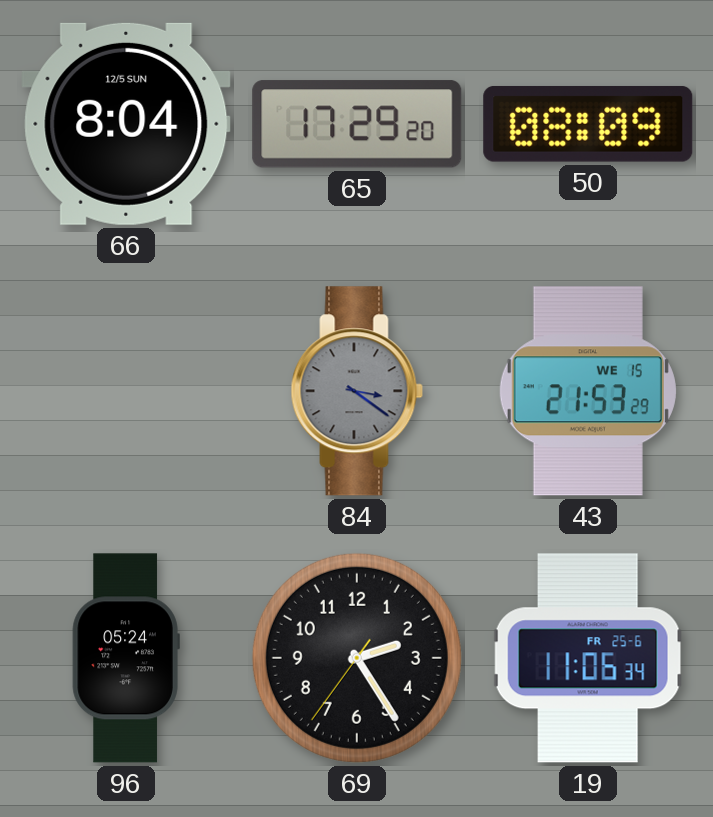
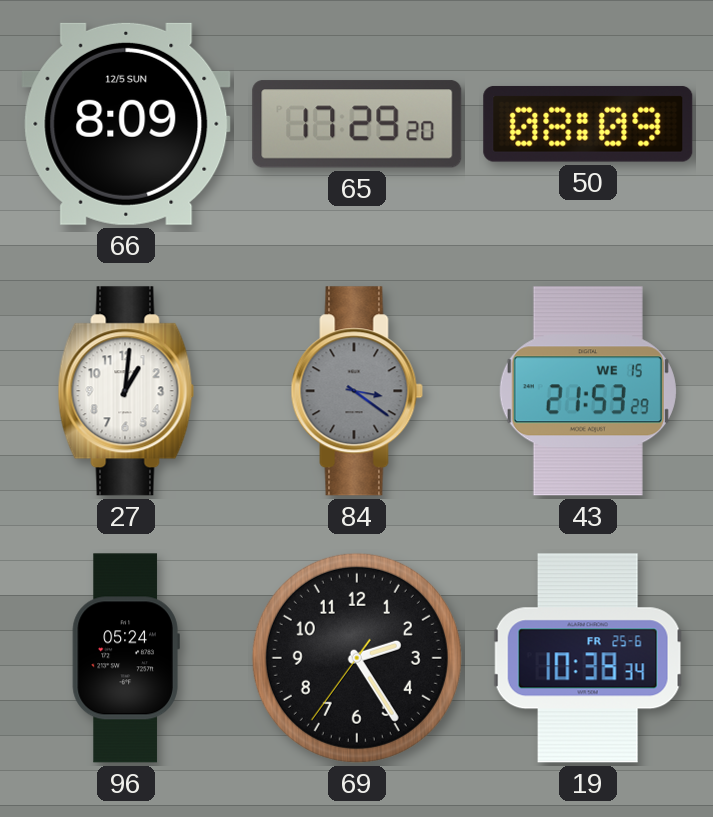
66: 8:04 -> 8:09 (126, 124)
27: none -> 1:01 (126, 391)
19: 11:06 -> 10:38 (588, 658)
